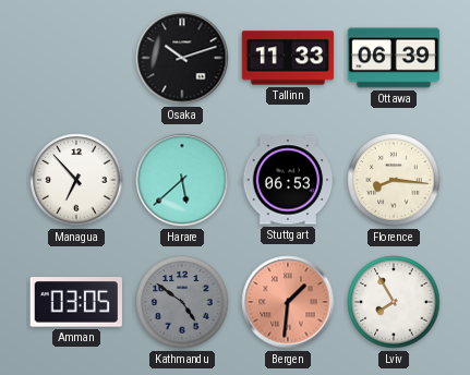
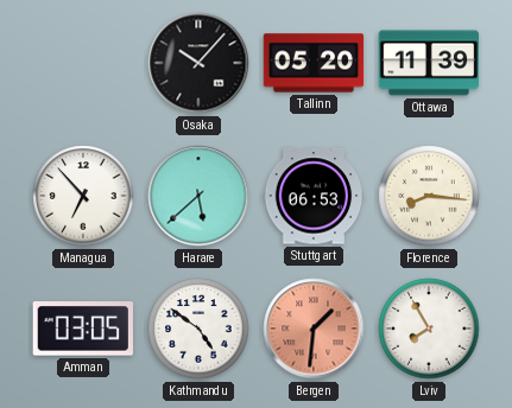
Osaka: 10:12 -> 10:07 (198, 63)
Tallinn: 11:33 -> 05:20 (314, 63)
Ottawa: 06:39 -> 11:39 (429, 63)
Kathmandu dial: grey -> white (198, 329)
